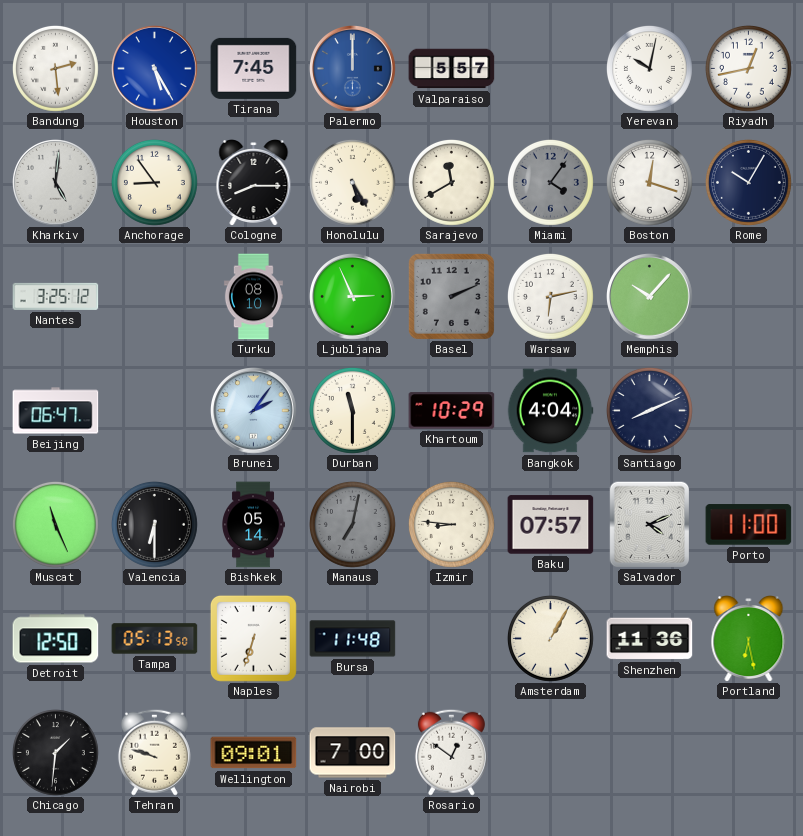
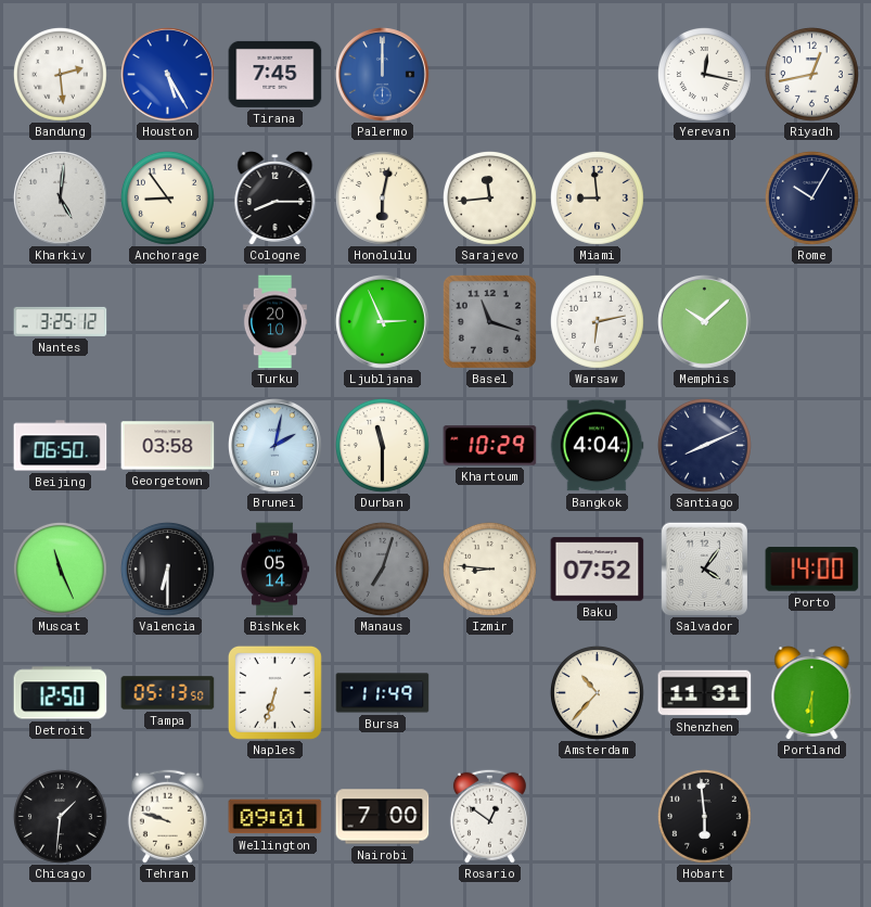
Valparaiso: 5:57 -> none (452, 69)
Yerevan: 10:02 -> 12:17 (704, 74)
Honolulu: 5:25 -> 6:02 (382, 197)
Sarajevo: 11:40 -> 11:44 (489, 197)
Miami: 4:06 -> 8:59 (597, 197)
Miami dial: grey -> cream (597, 197)
Boston: 12:18 -> none (649, 182)
Turku: 08:10 -> 20:10 (274, 322)
Basel: 2:11 -> 11:18 (489, 321)
Memphis: 10:07 -> 10:08 (705, 322)
Beijing: 06:47 -> 06:50 (61, 446)
Georgetown: none -> 03:58 (168, 446)
Brunei: 2:06 -> 2:02 (276, 446)
Manaus: 7:02 -> 7:03 (382, 569)
Baku: 07:57 -> 07:52 (598, 570)
Salvador: 4:11 -> 4:06 (705, 569)
Porto: 11:00 -> 14:00 (812, 570)
Bursa: 11:48 -> 11:49 (383, 693)
Amsterdam: 1:05 -> 10:37 (597, 692)
Shenzhen: 11:36 -> 11:31 (705, 693)
Portland: 6:28 -> 6:30 (812, 693)
Hobart: none -> 5:59 (704, 816)
